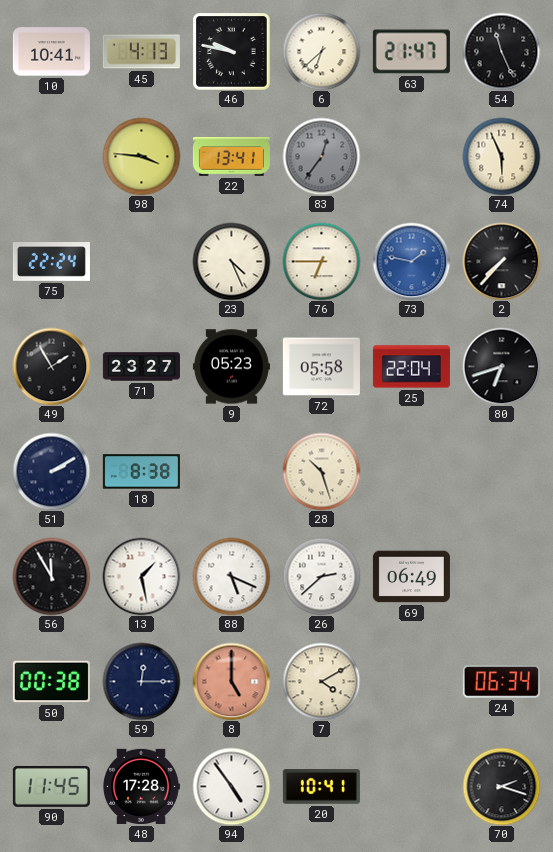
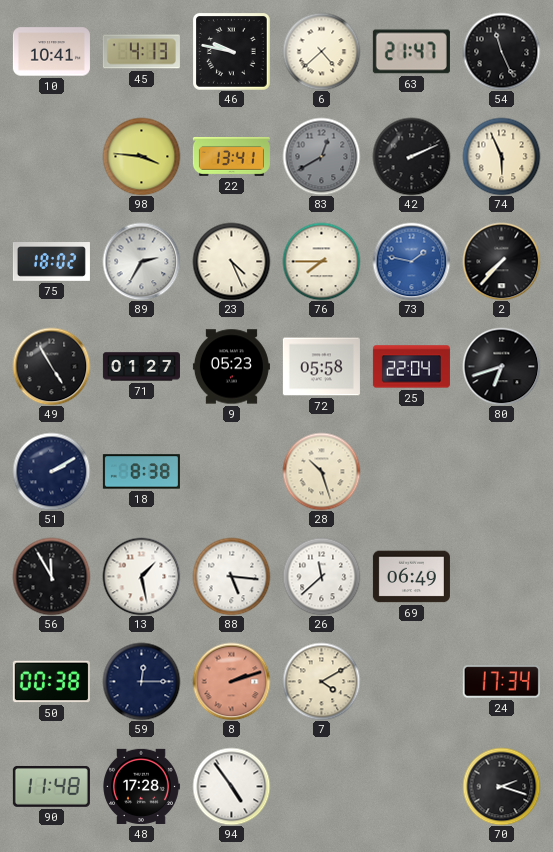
6: 6:38 -> 4:38 (321, 51)
83: 12:36 -> 12:40 (321, 156)
42: none -> 2:11 (411, 156)
75: 22:24 -> 18:02 (51, 262)
89: none -> 2:35 (141, 261)
76: 6:45 -> 7:45 (321, 261)
49: 1:55 -> 4:55 (51, 366)
71: 23:27 -> 01:27 (141, 367)
88: 5:19 -> 5:16 (231, 576)
26: 2:38 -> 11:38 (321, 576)
8: 5:00 -> 2:12 (231, 681)
24: 06:34 -> 17:34 (501, 682)
90: 11:45 -> 11:48 (51, 786)
20: 10:41 -> none (321, 787)
